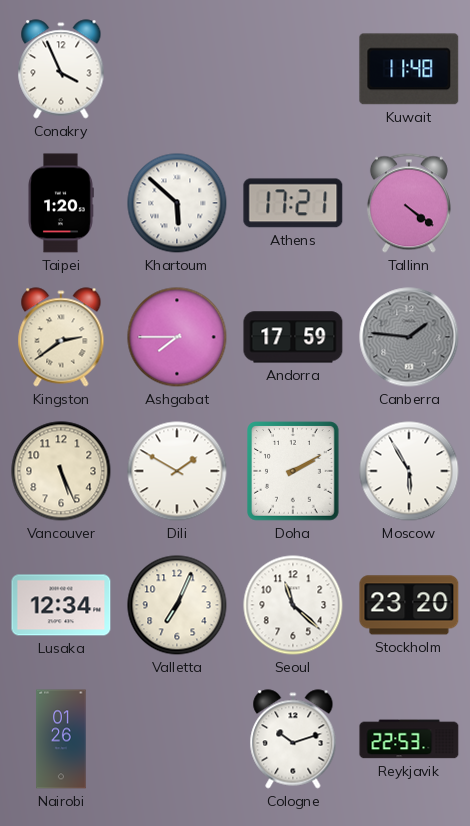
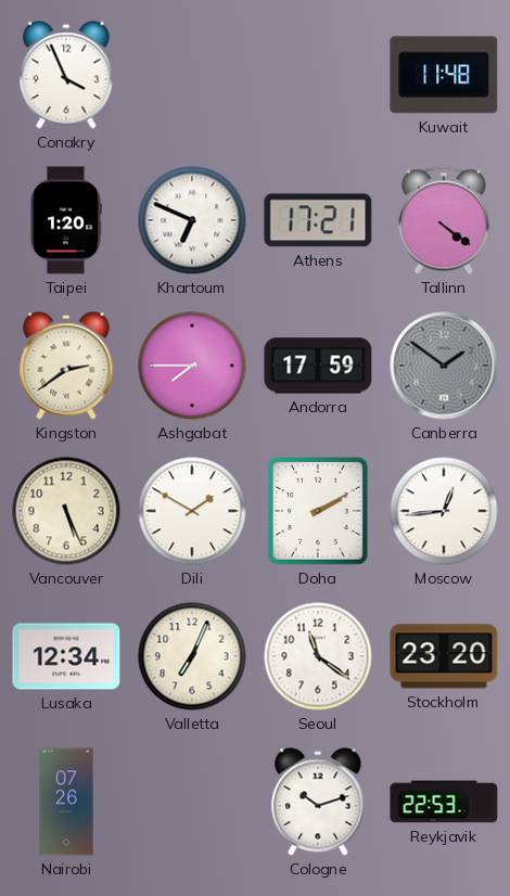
Khartoum: 5:52 -> 6:49 (192, 220)
Canberra: 1:46 -> 1:51 (444, 366)
Moscow: 5:55 -> 12:44 (444, 511)
Seoul: 11:22 -> 11:21 (318, 656)
Nairobi: 01:26 -> 07:26 (66, 802)
